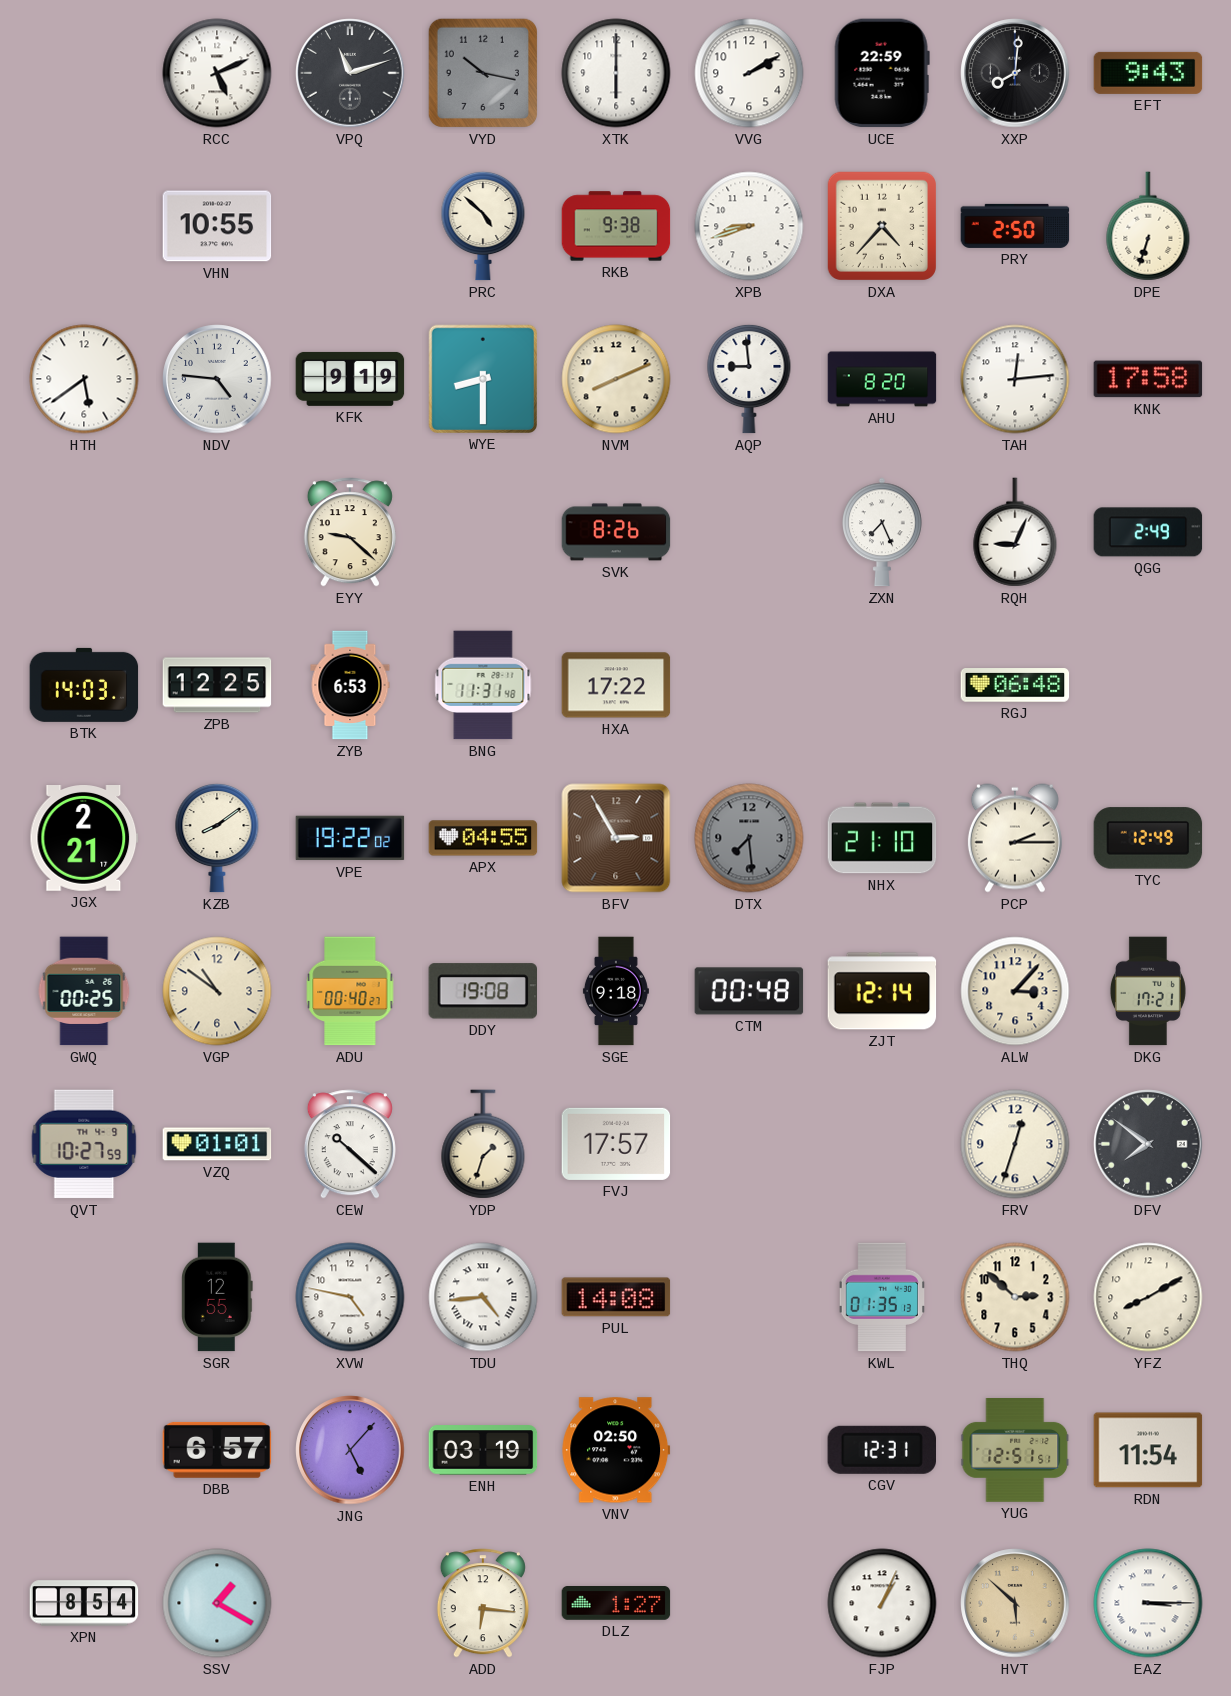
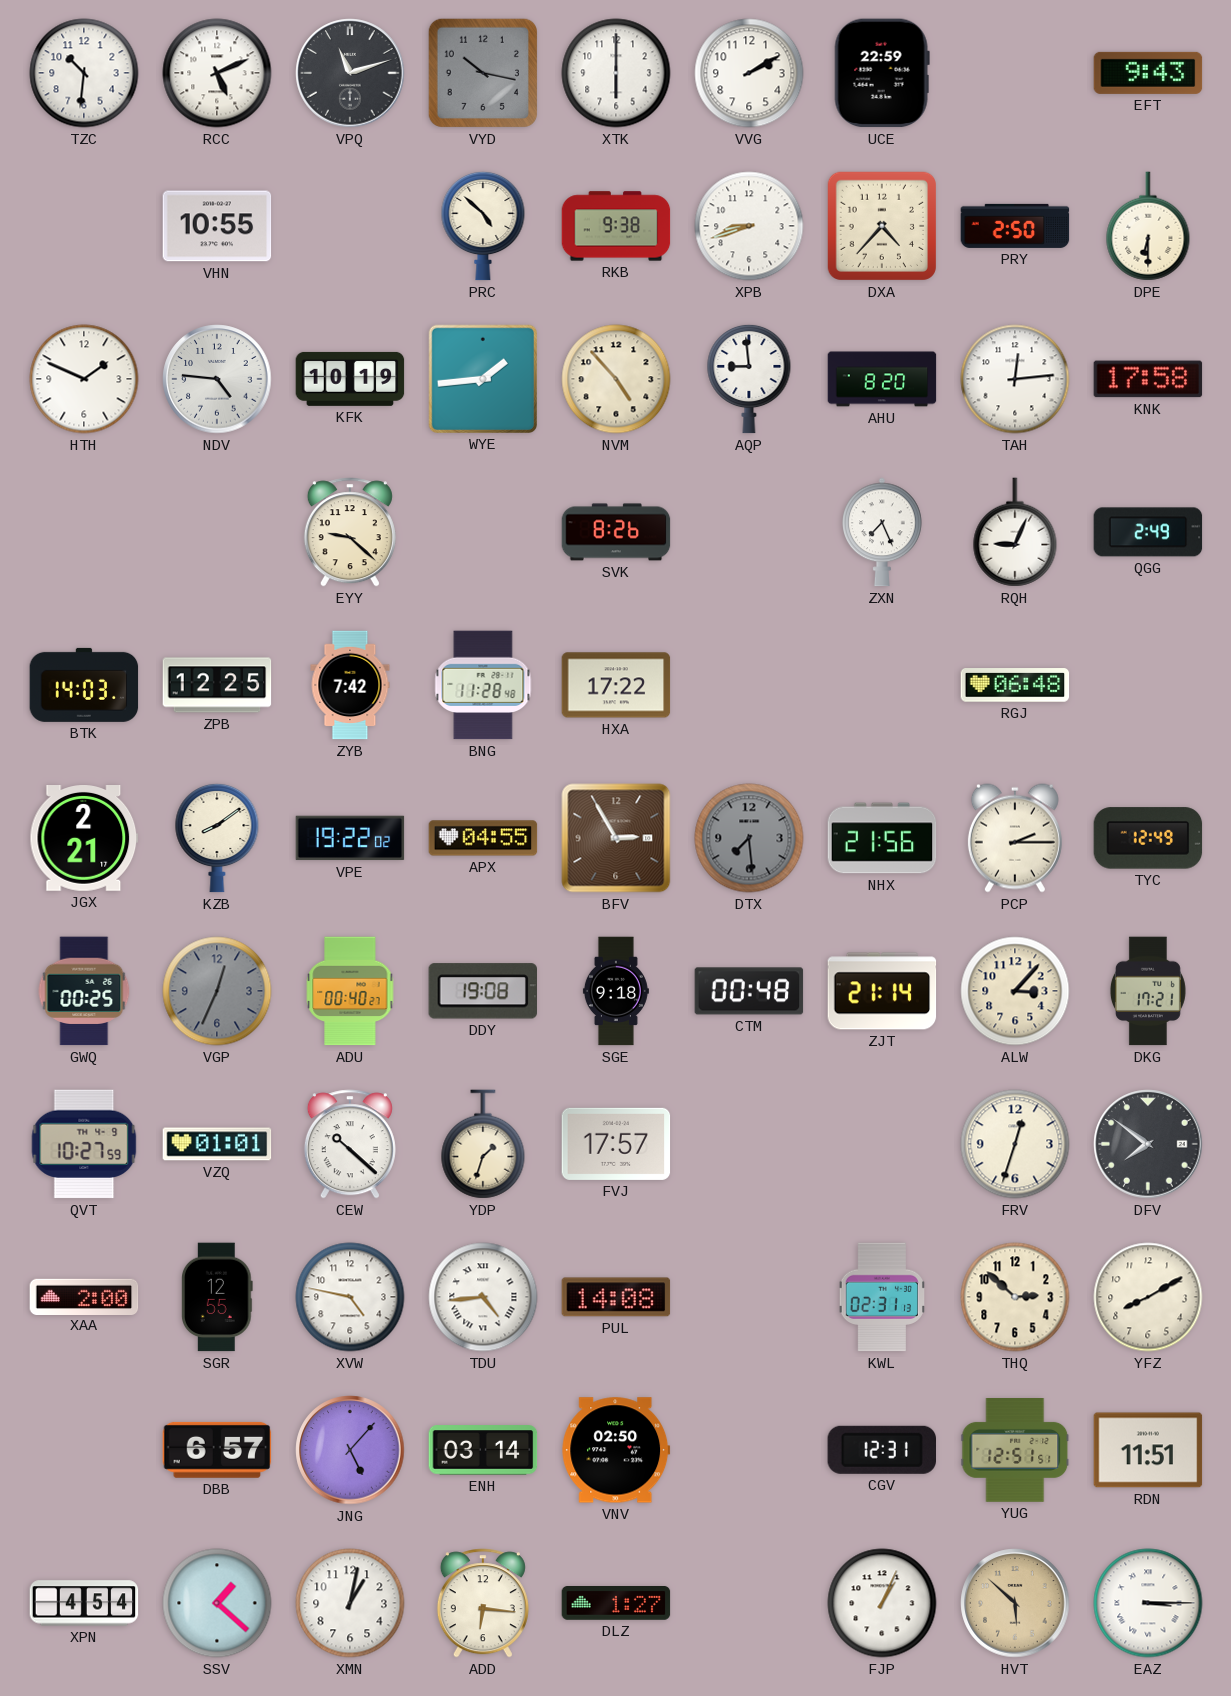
TZC: none -> 10:31 (84, 73)
XXP: 8:01 -> none (1015, 73)
DPE: 6:33 -> 6:30 (1148, 226)
HTH: 5:39 -> 1:49 (84, 379)
KFK: 9:19 -> 10:19 (350, 379)
WYE: 8:30 -> 1:44 (482, 378)
NVM: 8:11 -> 4:53 (616, 379)
ZYB: 6:53 -> 7:42 (350, 685)
BNG: 11:31 -> 11:28 (483, 685)
NHX: 21:10 -> 21:56 (882, 838)
VGP: 10:51 -> 12:34 (217, 991)
VGP dial: cream -> grey (217, 991)
ZJT: 12:14 -> 21:14 (882, 991)
XAA: none -> 2:00 (84, 1296)
KWL: 01:35 -> 02:31 (881, 1297)
ENH: 03:19 -> 03:14 (483, 1450)
RDN: 11:54 -> 11:51 (1148, 1450)
XPN: 8:54 -> 4:54 (84, 1603)
SSV: 1:20 -> 1:22 (217, 1603)
XMN: none -> 1:02 (350, 1603)
